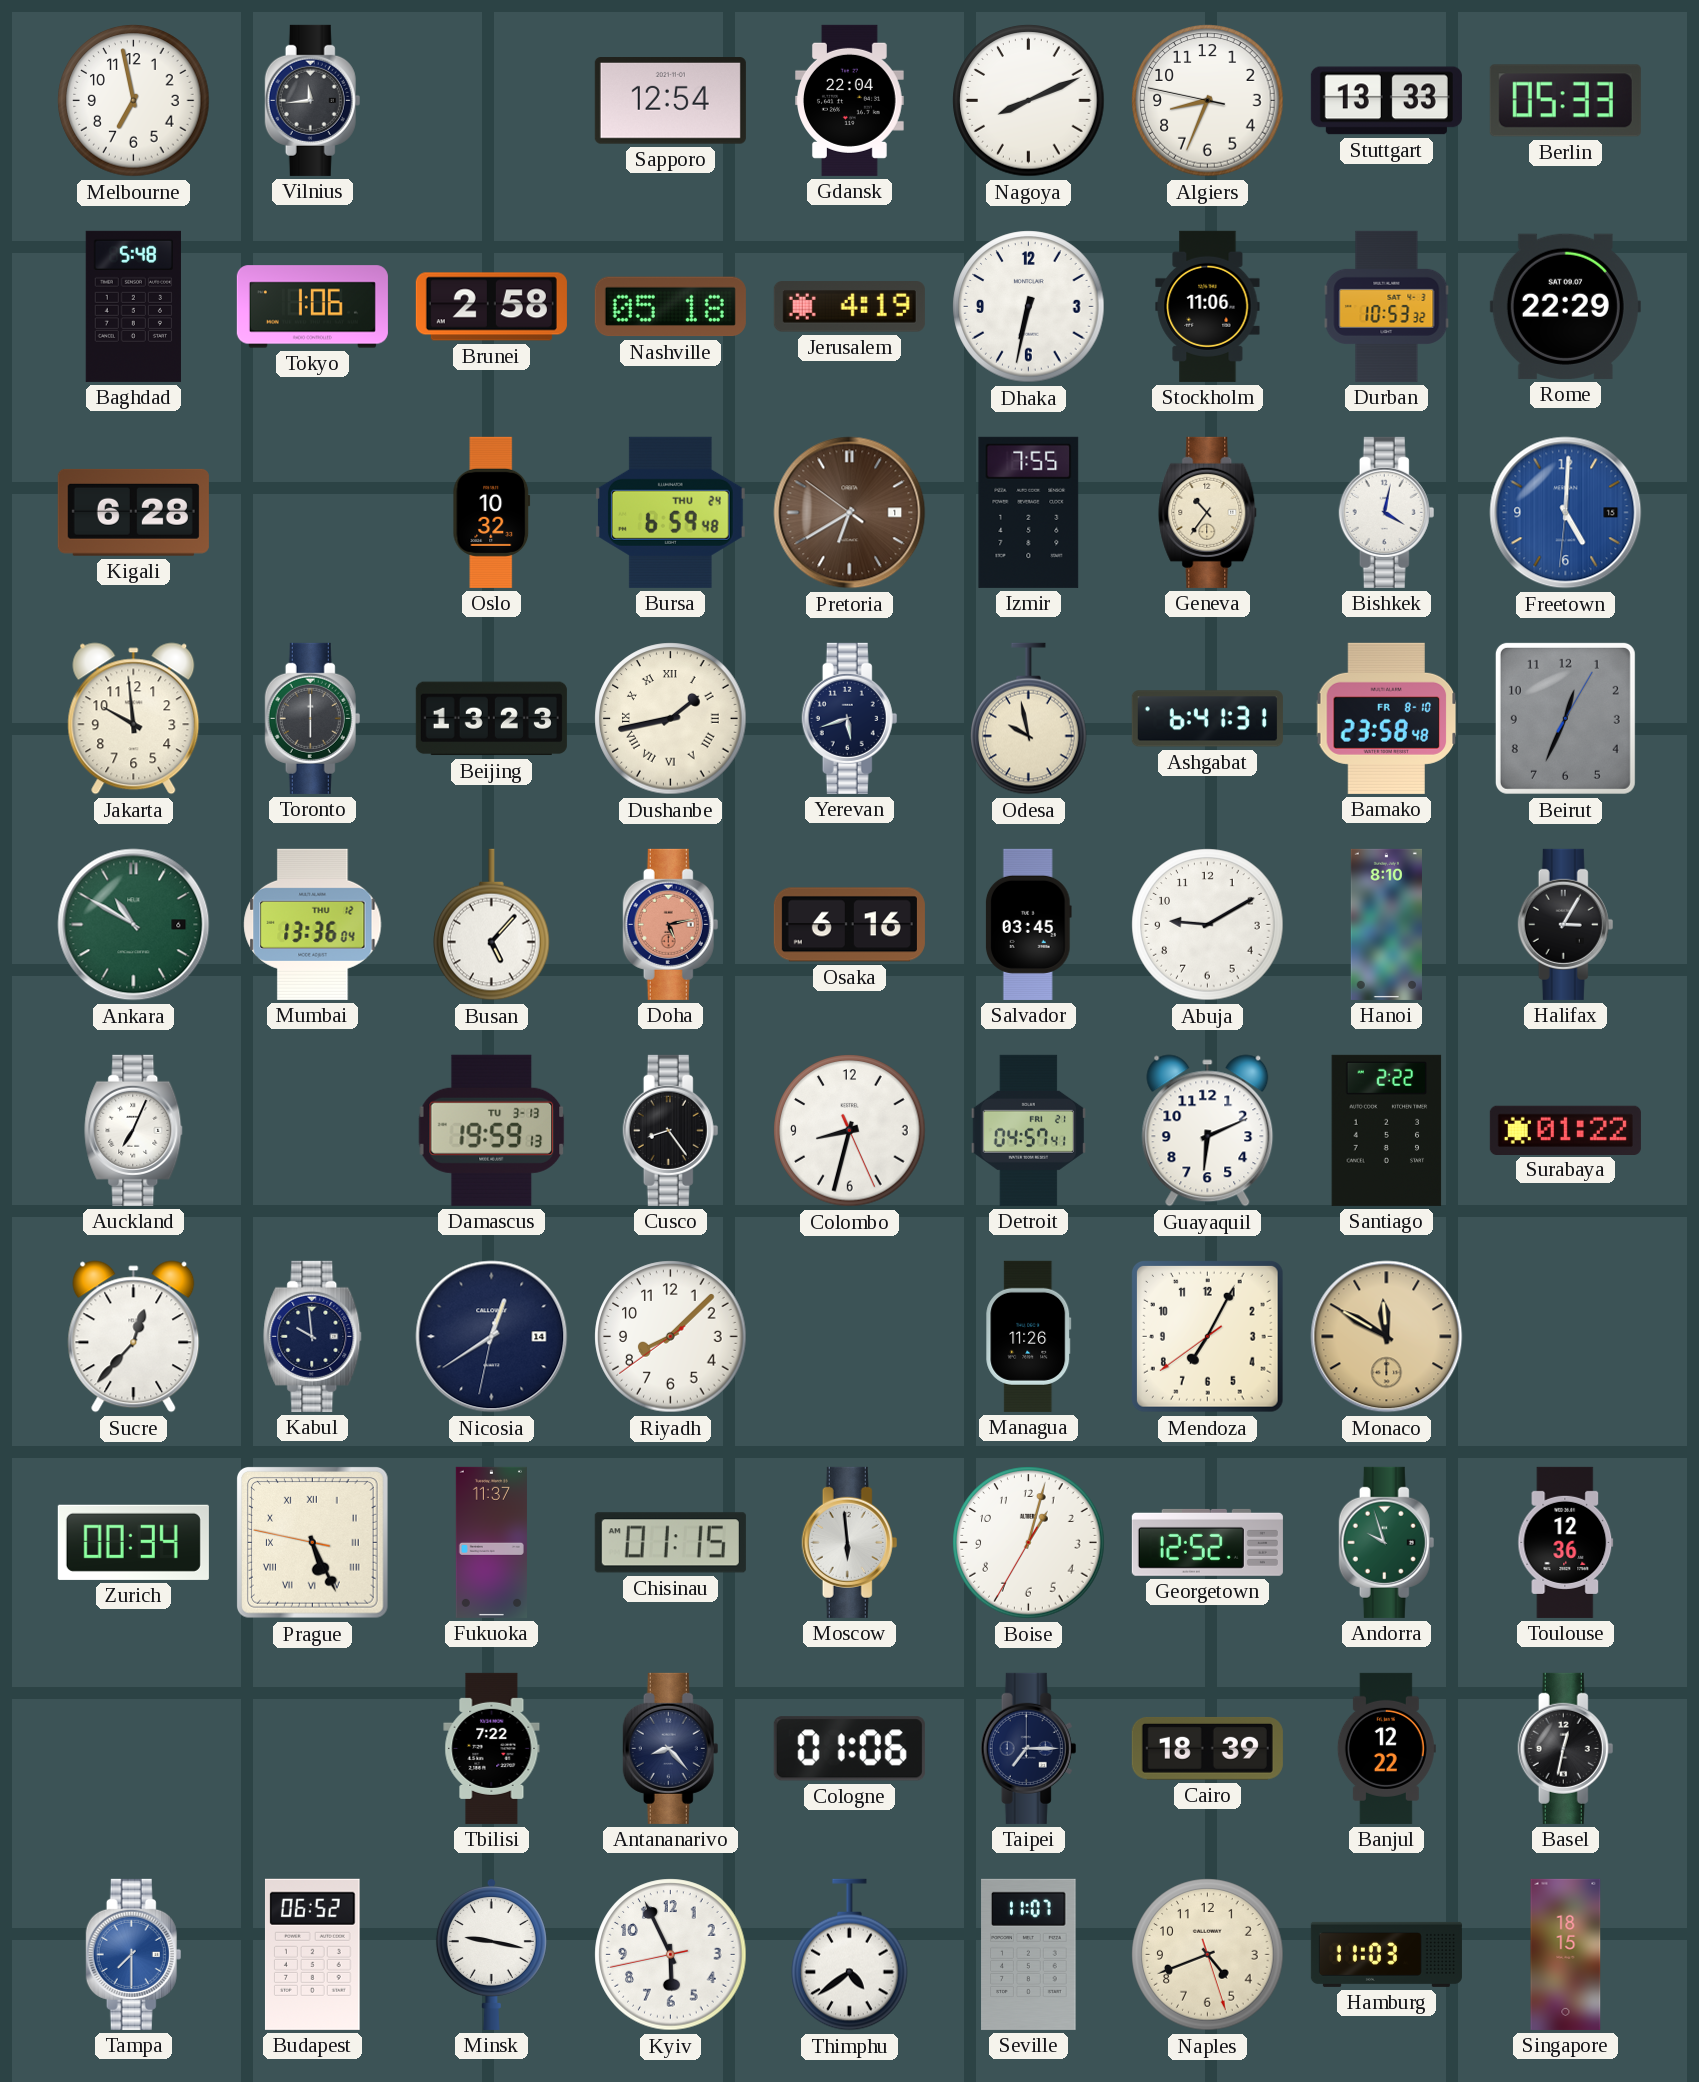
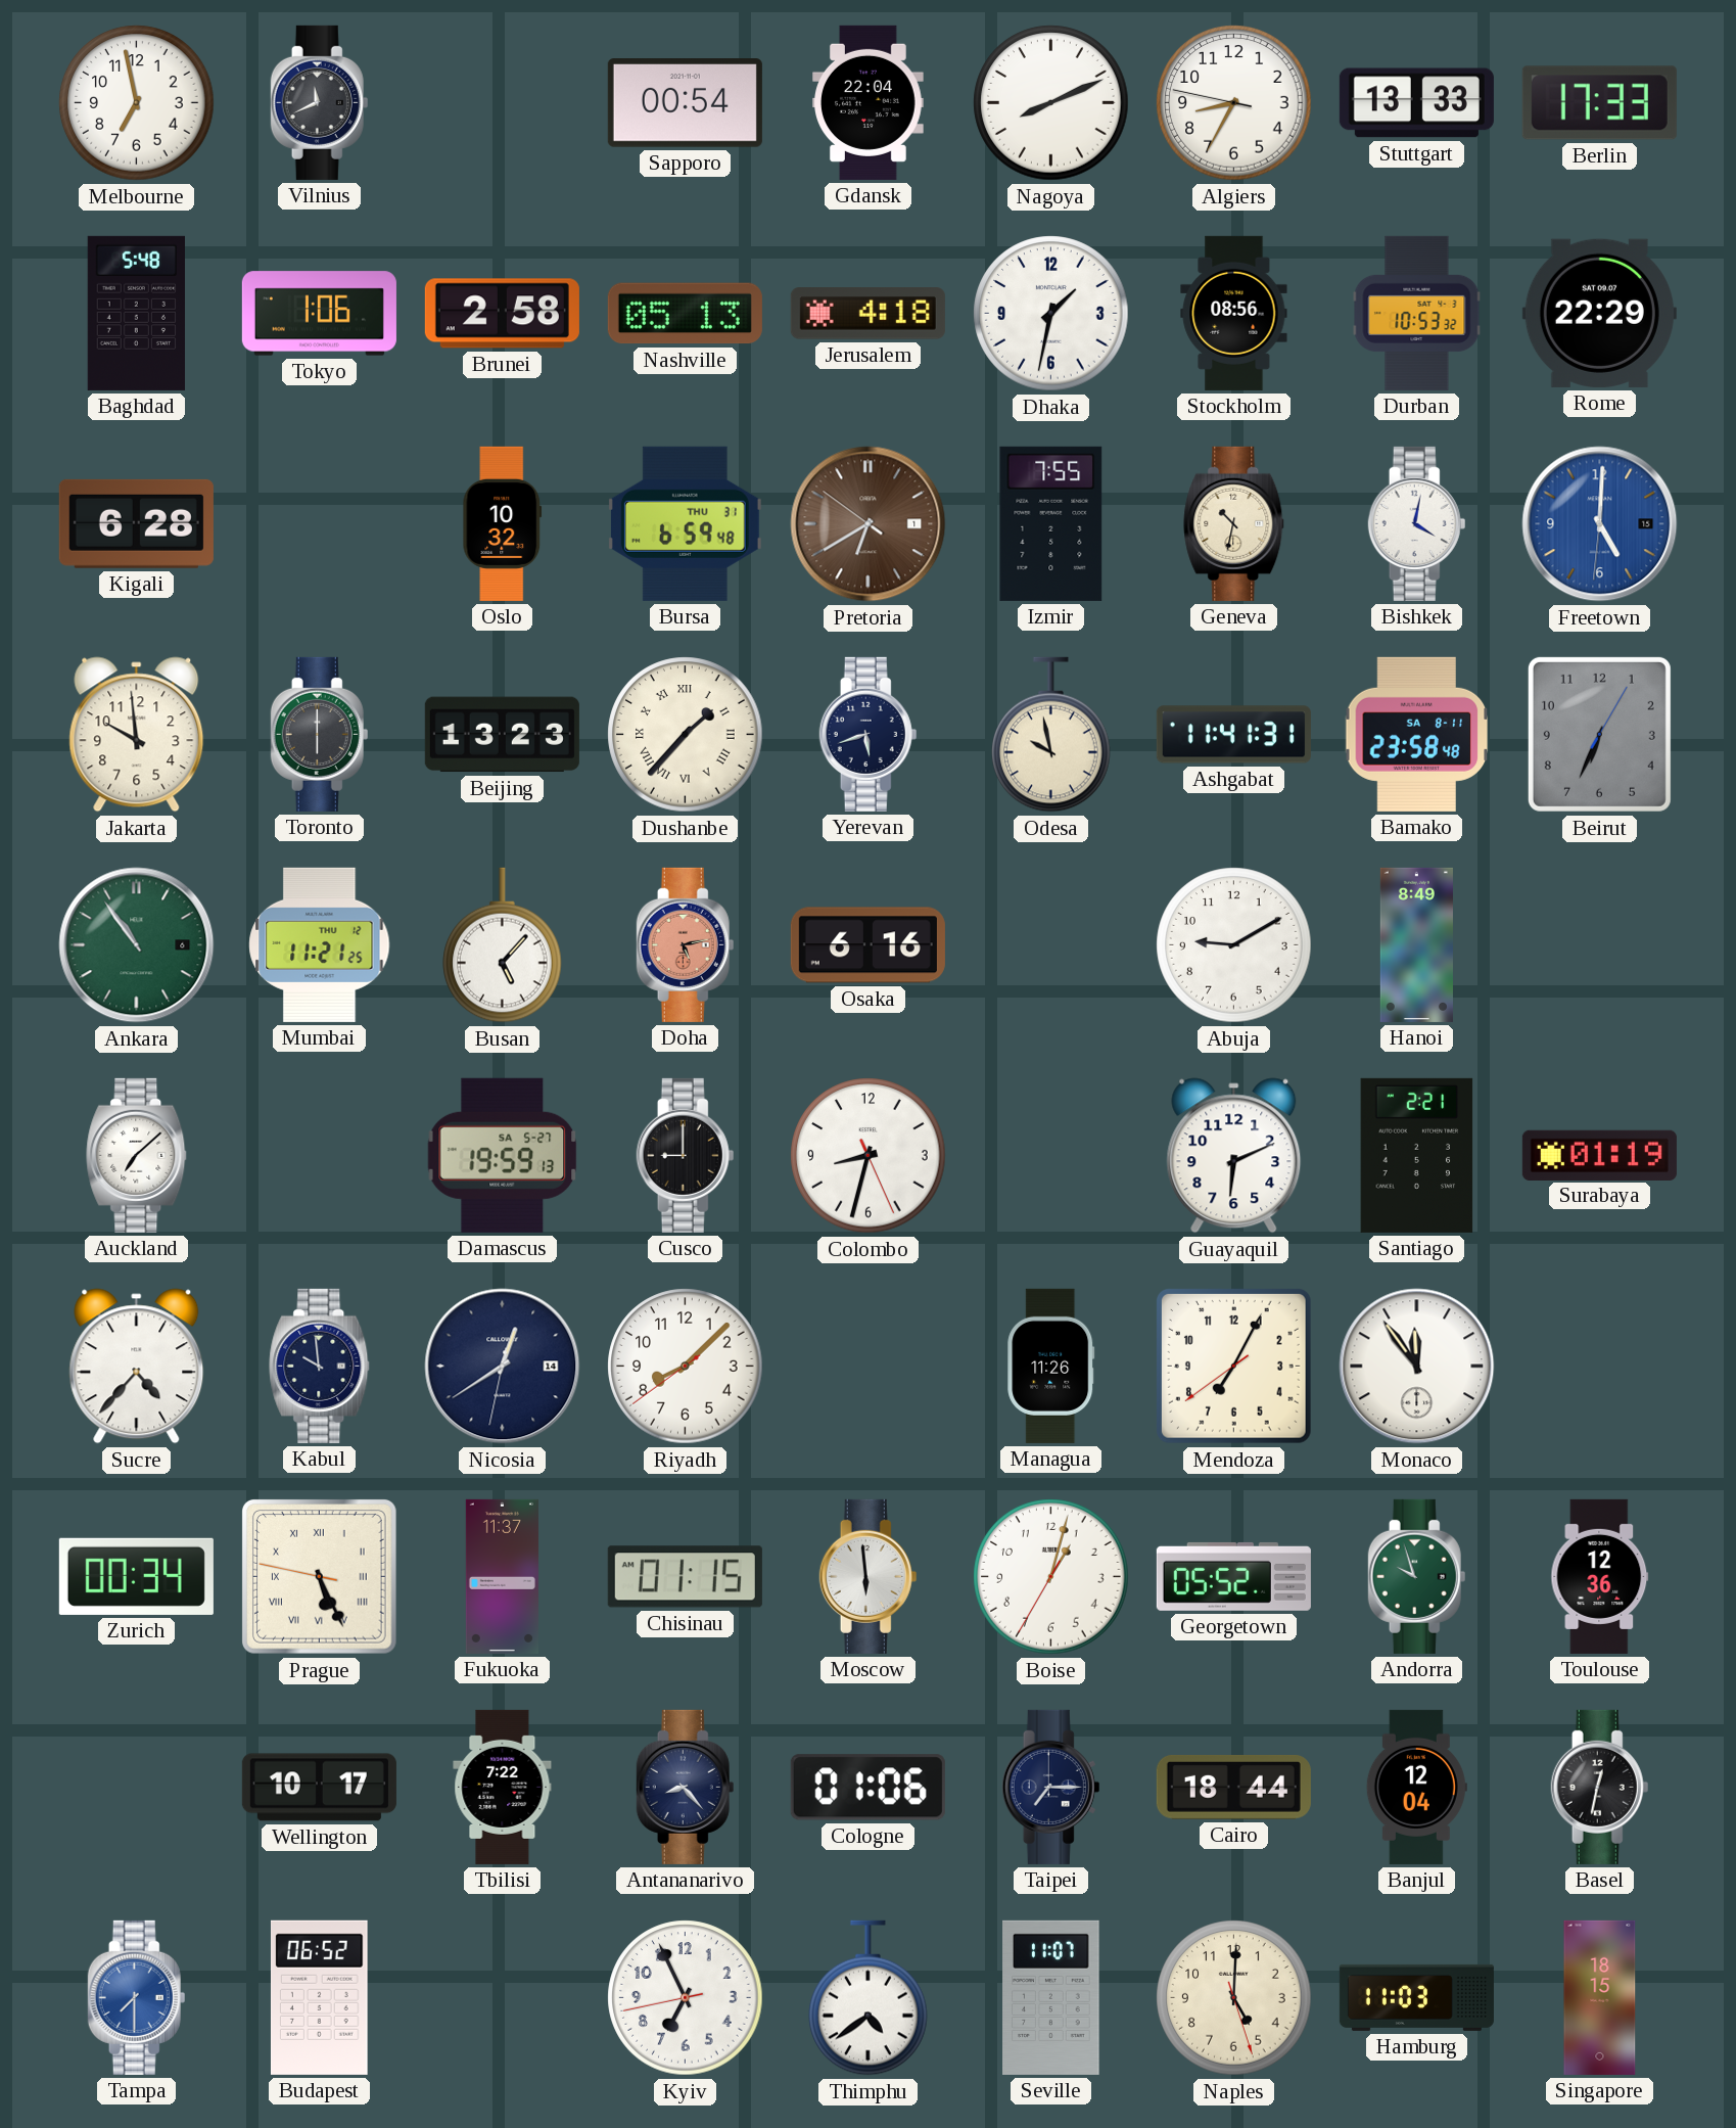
Vilnius: 11:44 -> 11:41 (320, 102)
Sapporo: 12:54 -> 00:54 (685, 103)
Algiers: 8:33 -> 8:34 (1234, 103)
Berlin: 05:33 -> 17:33 (1599, 103)
Nashville: 05:18 -> 05:13 (685, 314)
Jerusalem: 4:19 -> 4:18 (867, 314)
Dhaka: 6:32 -> 1:32 (1051, 314)
Stockholm: 11:06 -> 08:56 (1234, 313)
Bursa date: THU 24 -> THU 31 (685, 523)
Geneva: 10:36 -> 10:32 (1234, 523)
Dushanbe: 1:43 -> 1:37 (686, 735)
Ashgabat: 6:41 -> 11:41 (1233, 735)
Bamako date: FR 8-10 -> SA 8-11 (1417, 734)
Beirut: 12:34 -> 6:34 (1599, 734)
Ankara: 10:50 -> 10:54 (137, 945)
Mumbai: 13:36 -> 11:21 (320, 944)
Salvador: 03:45 -> none (1028, 924)
Hanoi: 8:10 -> 8:49 (1416, 944)
Halifax: 3:05 -> none (1566, 924)
Auckland: 7:04 -> 7:08 (137, 1155)
Damascus date: TU 3-13 -> SA 5-27 (503, 1155)
Cusco: 8:24 -> 9:00 (686, 1155)
Detroit: 04:57 -> none (1028, 1130)
Santiago: 2:22 -> 2:21 (1417, 1155)
Surabaya: 01:22 -> 01:19 (1599, 1155)
Sucre: 12:37 -> 4:37 (137, 1367)
Monaco: 11:50 -> 11:54 (1417, 1367)
Monaco dial: champagne -> white (1417, 1367)
Georgetown: 12:52 -> 05:52 (1233, 1576)
Wellington: none -> 10:17 (319, 1788)
Cairo: 18:39 -> 18:44 (1233, 1787)
Banjul: 12:22 -> 12:04 (1416, 1787)
Minsk: 9:17 -> none (491, 1955)
Kyiv: 5:55 -> 6:55 (686, 1998)
Naples: 4:41 -> 5:00 (1234, 1998)
